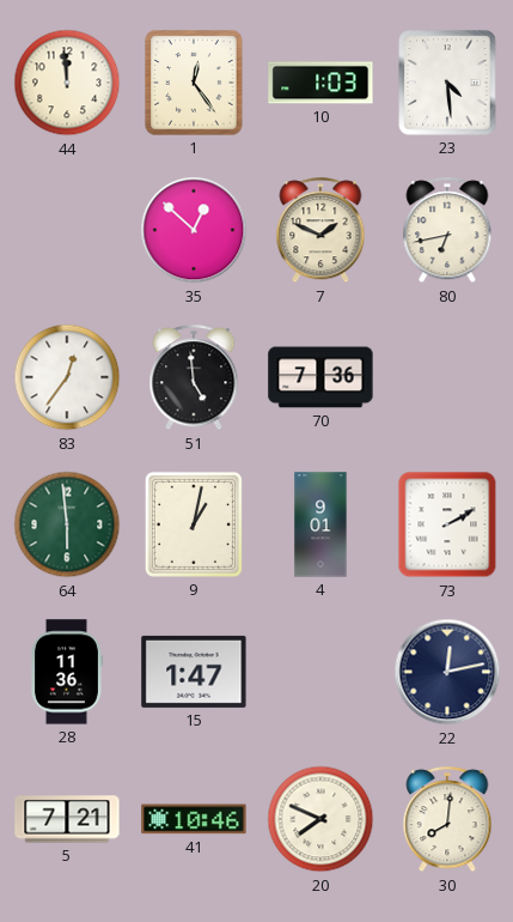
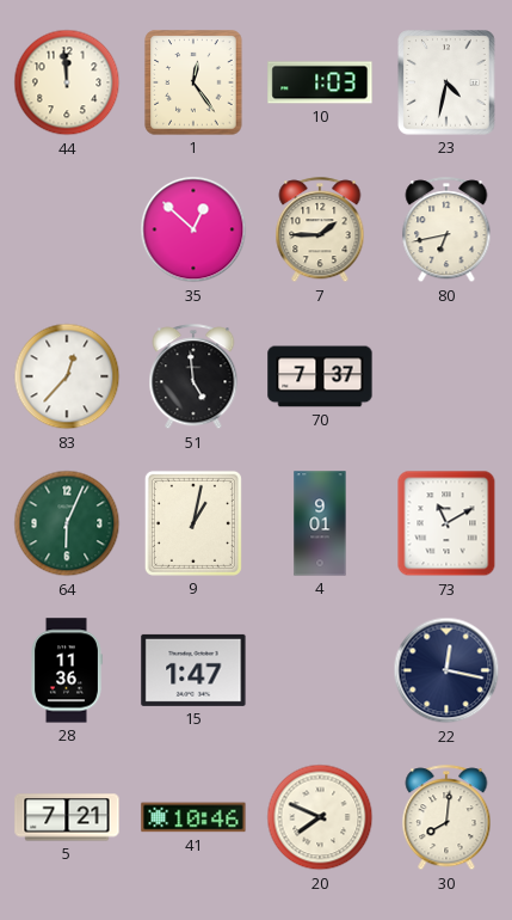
23: 4:29 -> 4:32 (446, 82)
7: 1:49 -> 1:45 (320, 231)
83: 12:36 -> 12:37 (67, 376)
70: 7:36 -> 7:37 (320, 376)
64: 5:59 -> 6:04 (67, 523)
73: 2:10 -> 11:10 (446, 523)
22: 12:13 -> 12:17 (446, 670)
